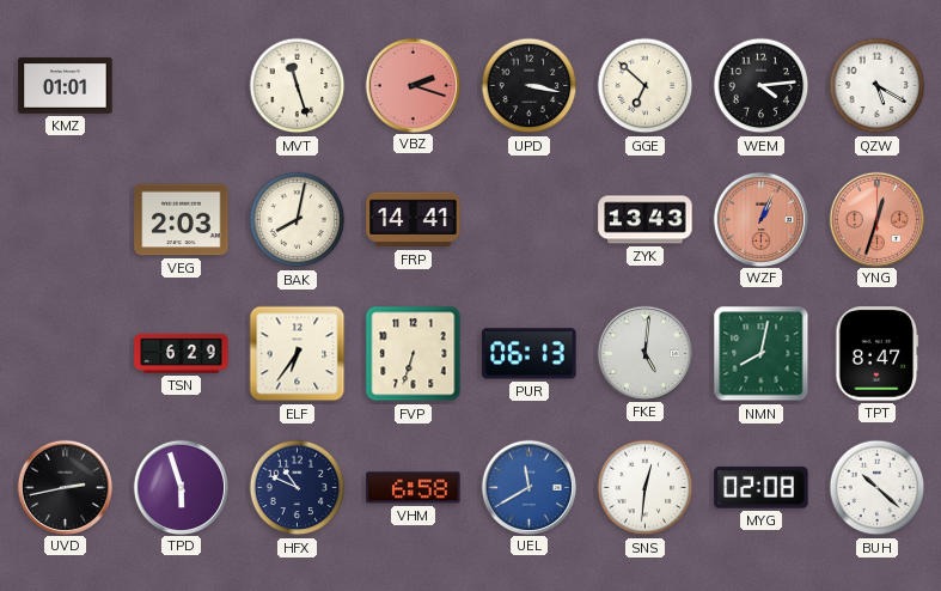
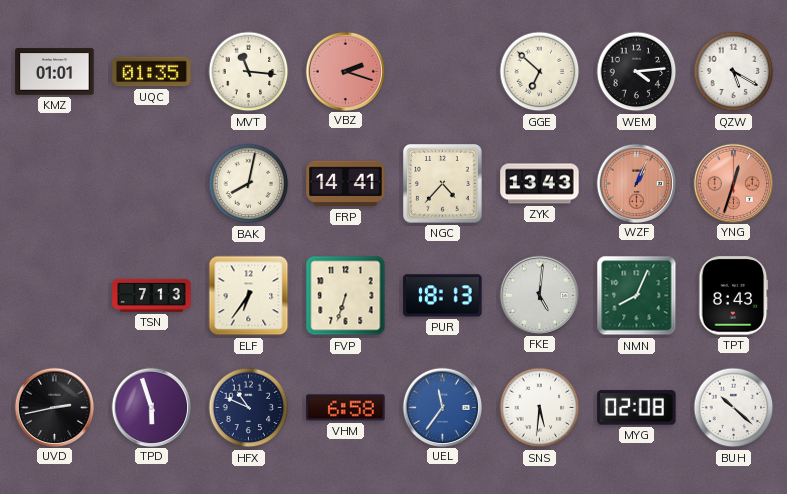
UQC: none -> 01:35 (152, 72)
MVT: 11:27 -> 11:16 (249, 72)
UPD: 3:17 -> none (530, 86)
VEG: 2:03 -> none (182, 220)
NGC: none -> 4:37 (443, 184)
TSN: 6:29 -> 7:13 (152, 295)
PUR: 06:13 -> 18:13 (443, 296)
NMN: 8:02 -> 8:04 (637, 296)
TPT: 8:47 -> 8:43 (734, 296)
UEL: 11:40 -> 11:36 (442, 407)
SNS: 12:31 -> 5:31 (540, 408)
